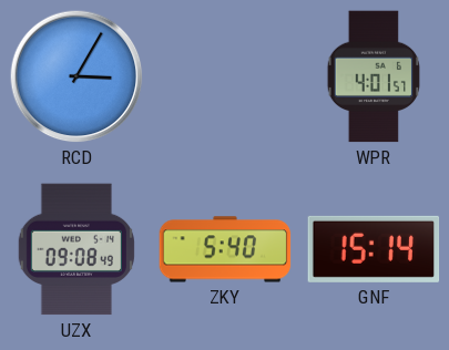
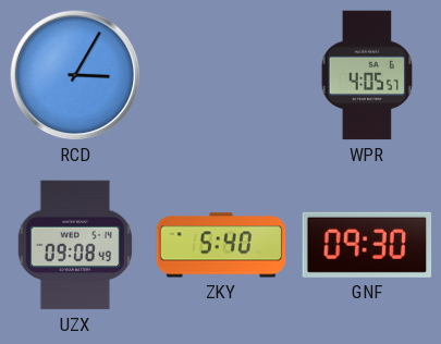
WPR: 4:01 -> 4:05 (366, 75)
GNF: 15:14 -> 09:30 (367, 245)
